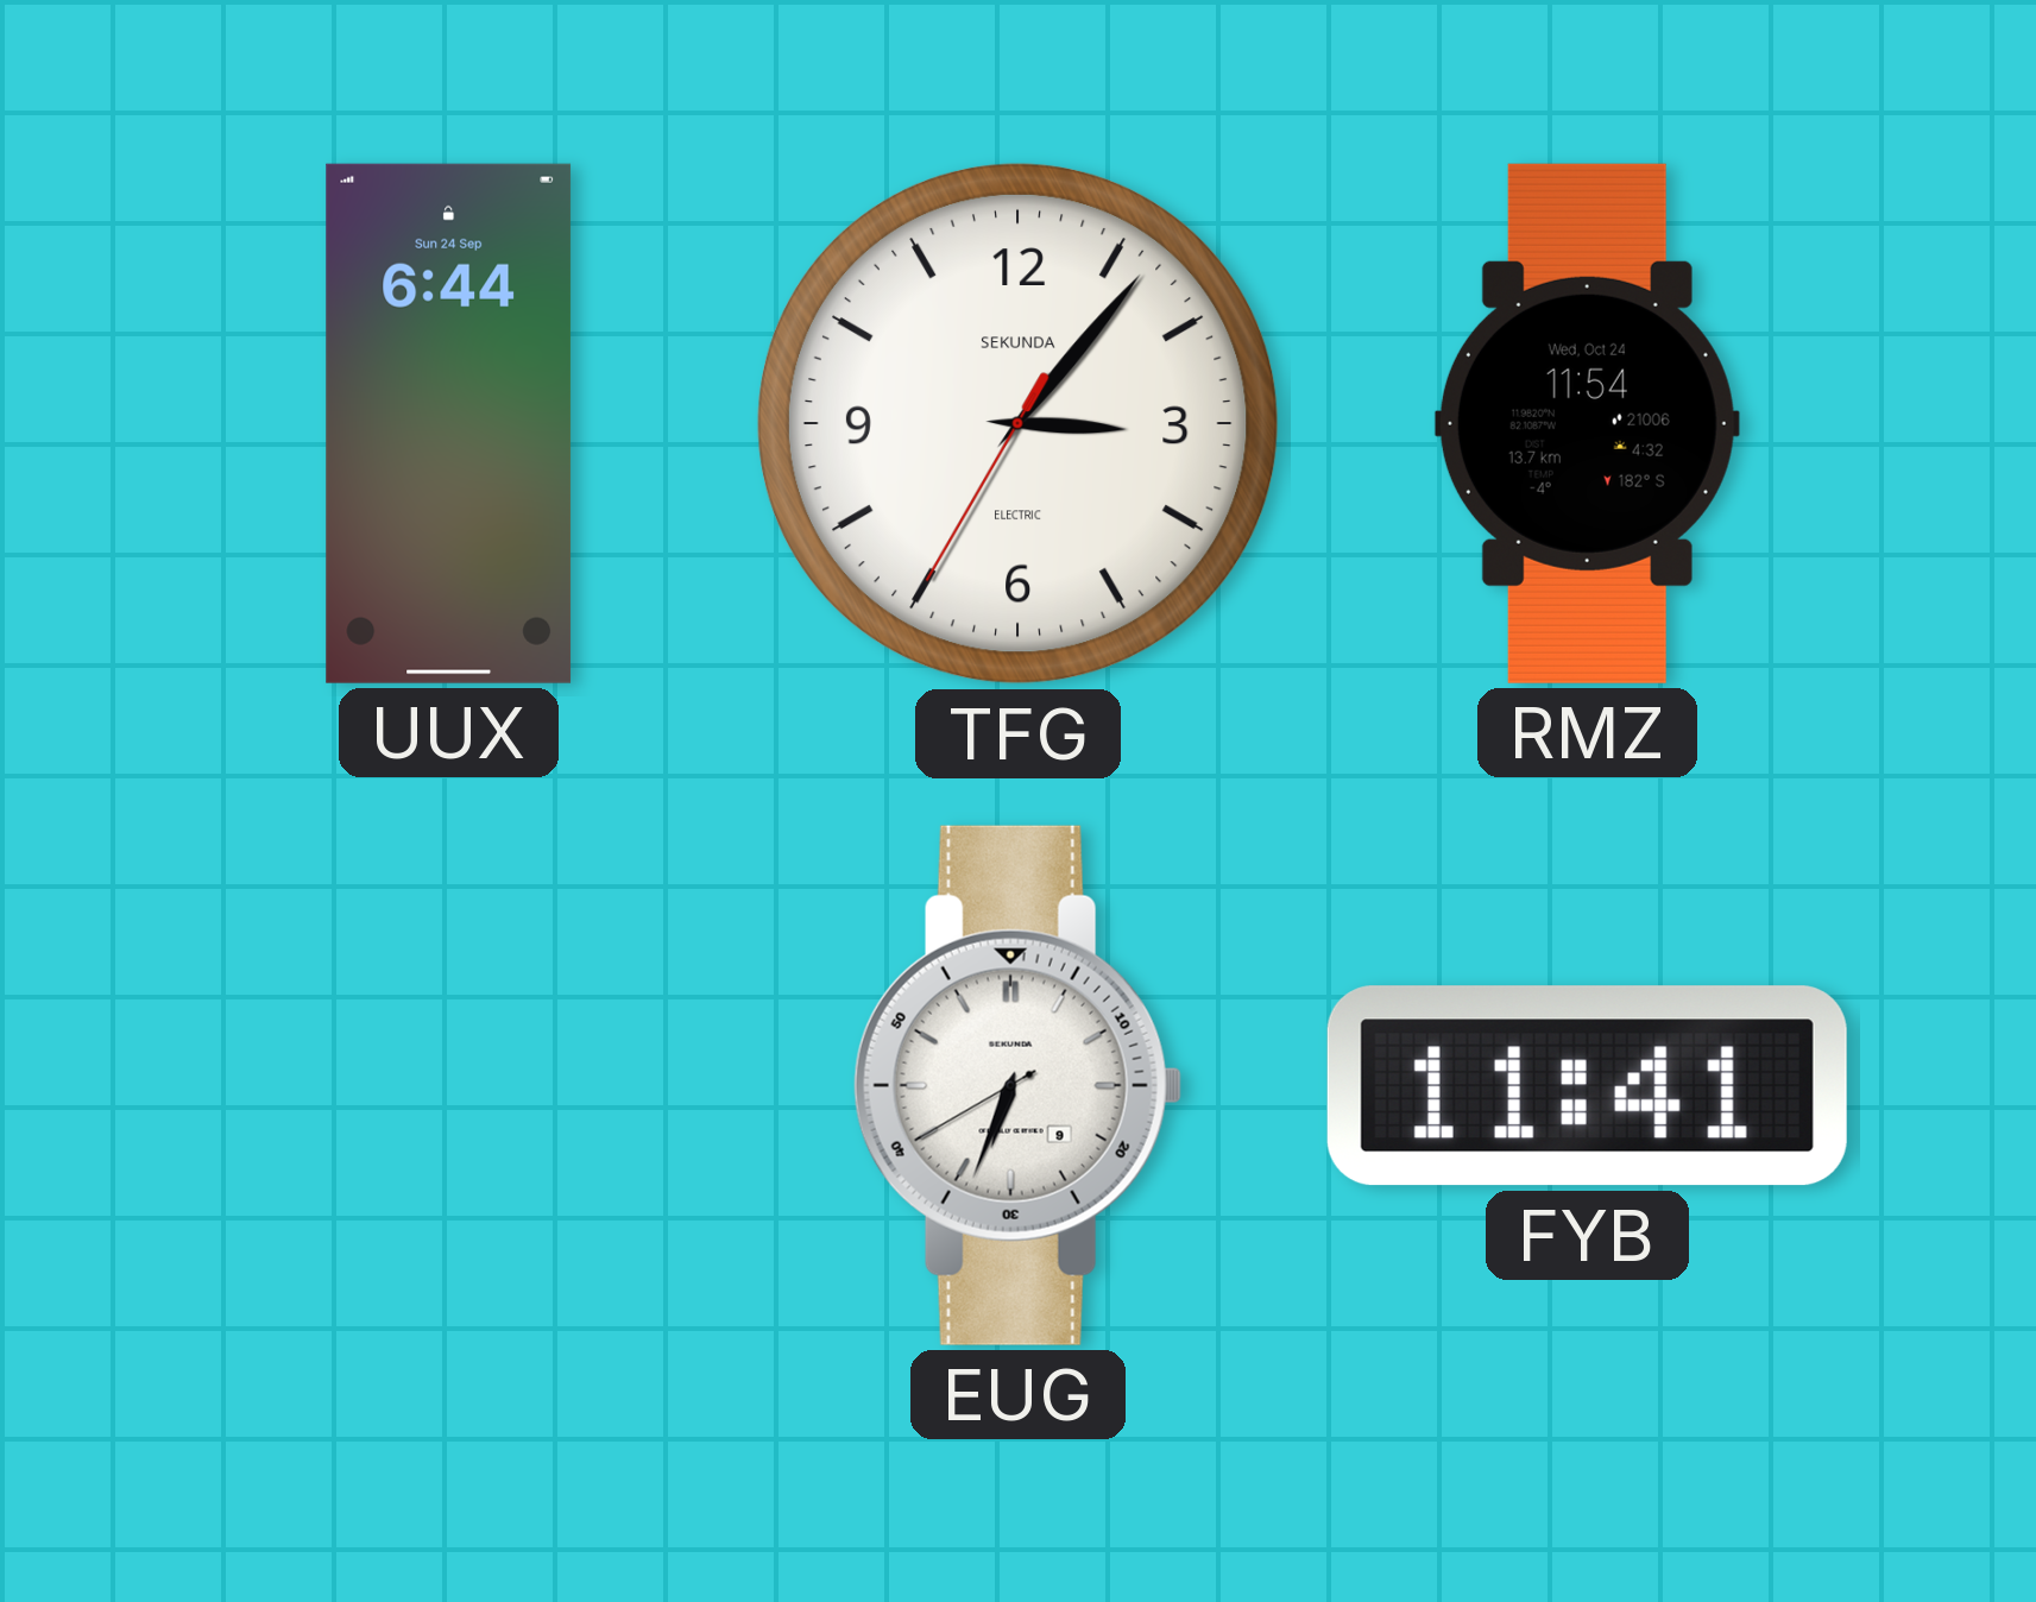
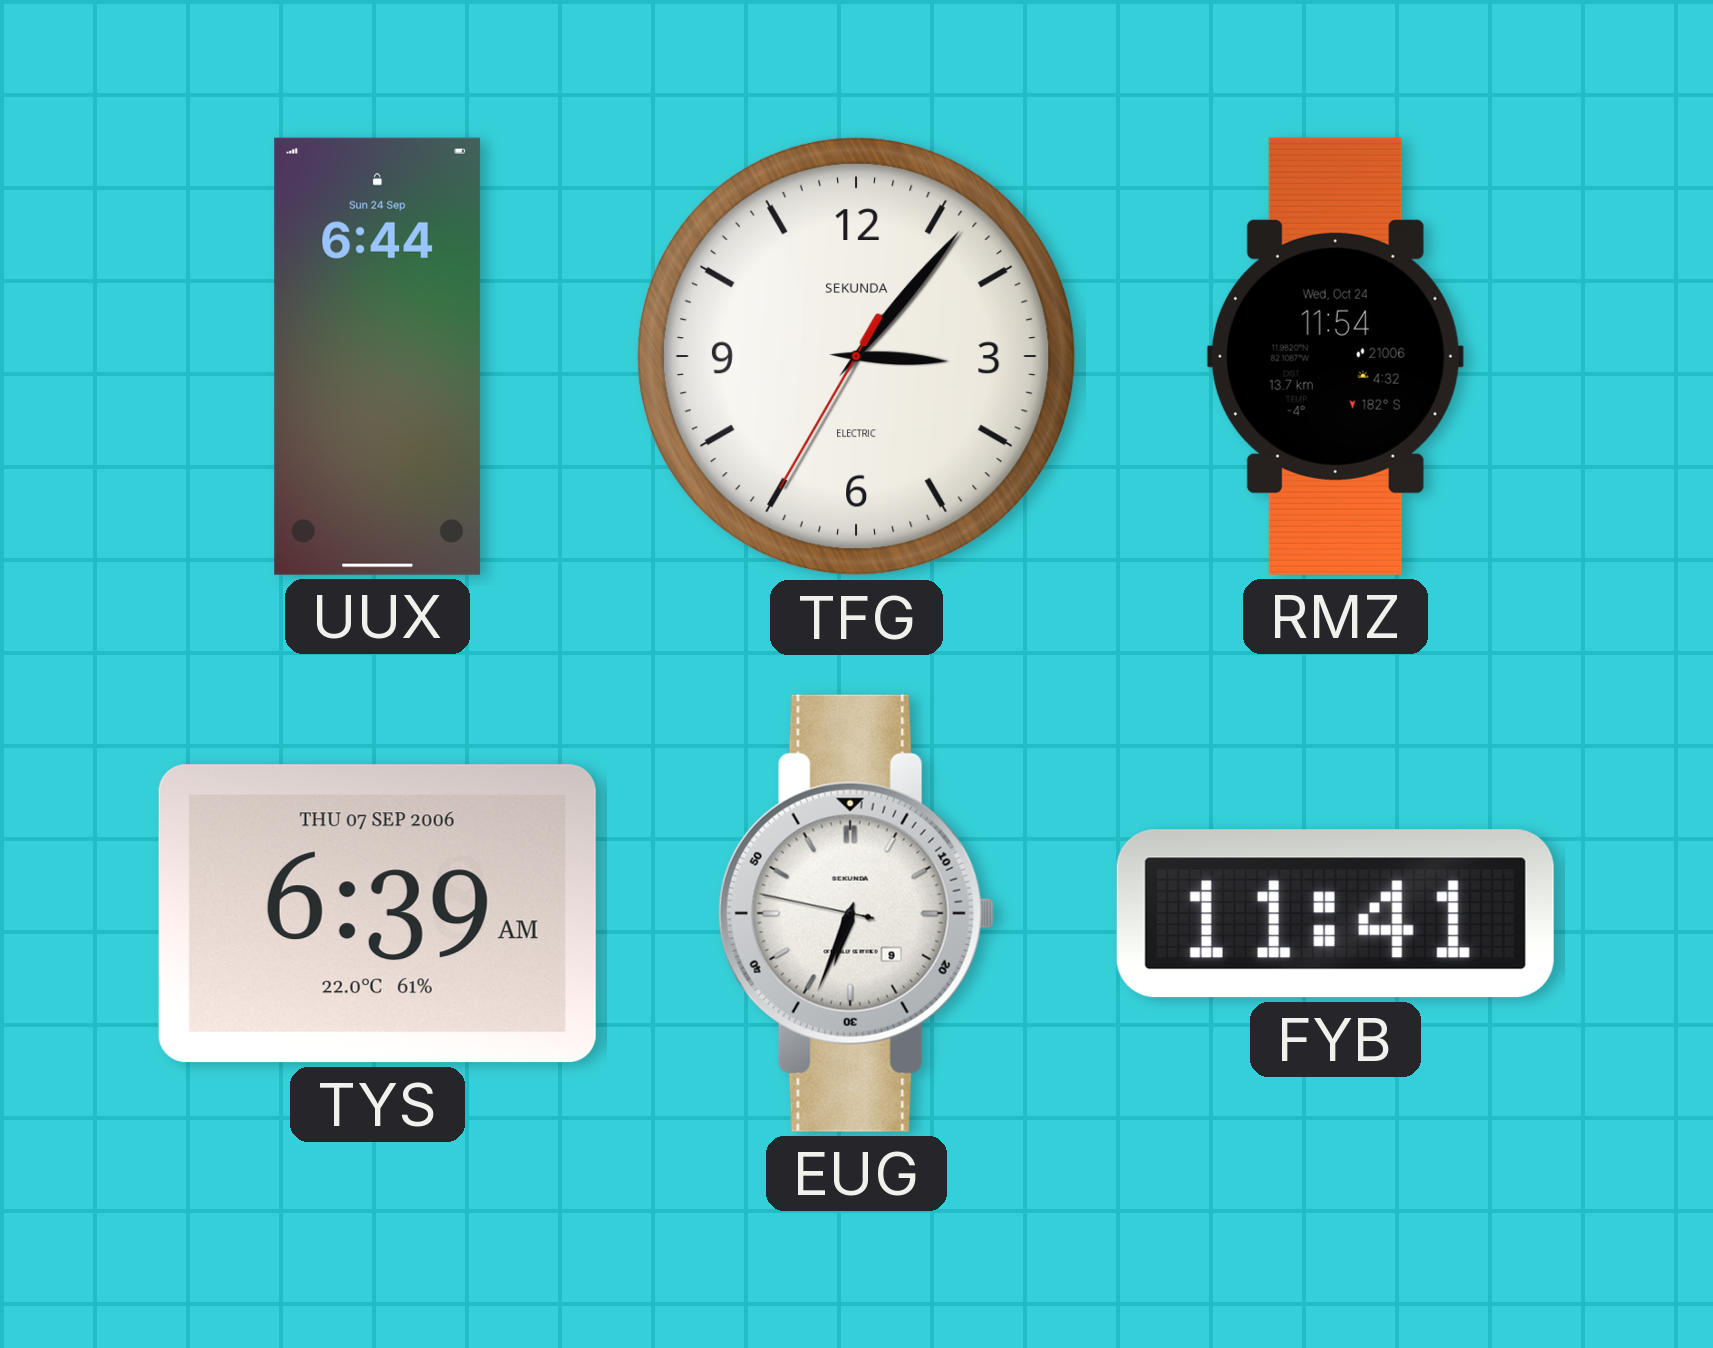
TYS: none -> 6:39 (377, 914)
EUG: 6:33:40 -> 6:33:47 (856, 913)
